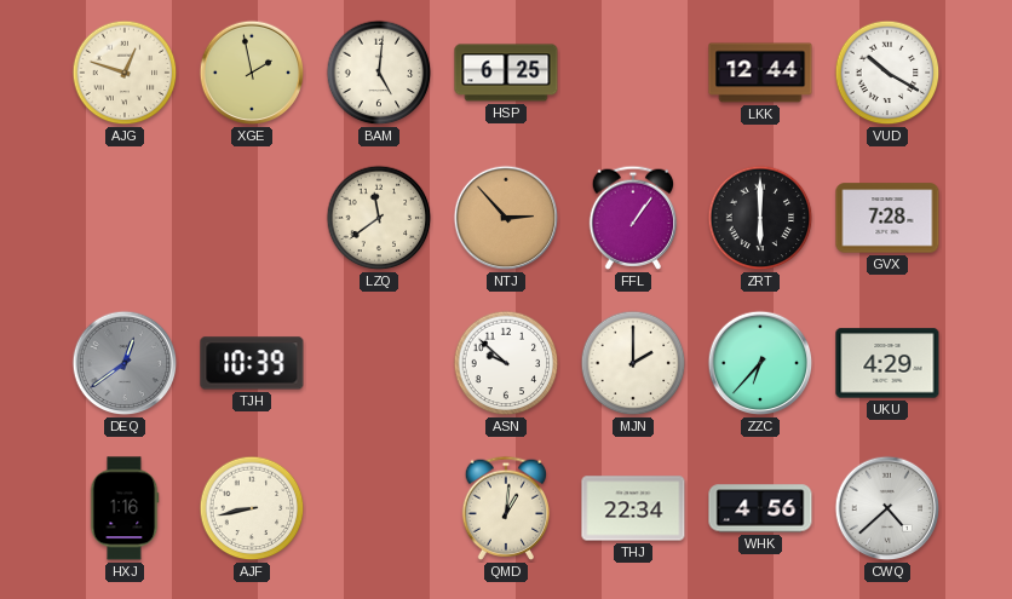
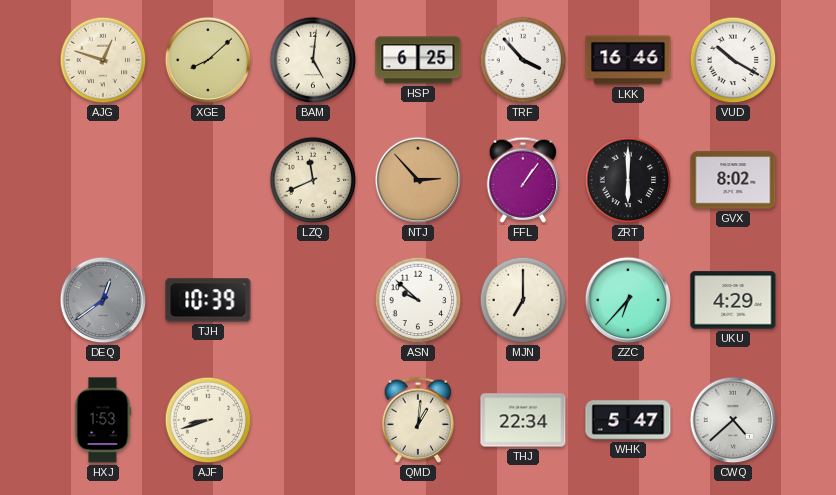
XGE: 1:58 -> 8:08 (208, 60)
TRF: none -> 3:53 (523, 60)
LKK: 12:44 -> 16:46 (628, 60)
LZQ: 11:39 -> 11:41 (313, 180)
GVX: 7:28 -> 8:02 (733, 180)
MJN: 2:00 -> 7:00 (523, 300)
HXJ: 1:16 -> 1:53 (103, 420)
AJF: 8:43 -> 8:42 (208, 420)
WHK: 4:56 -> 5:47 (628, 420)
